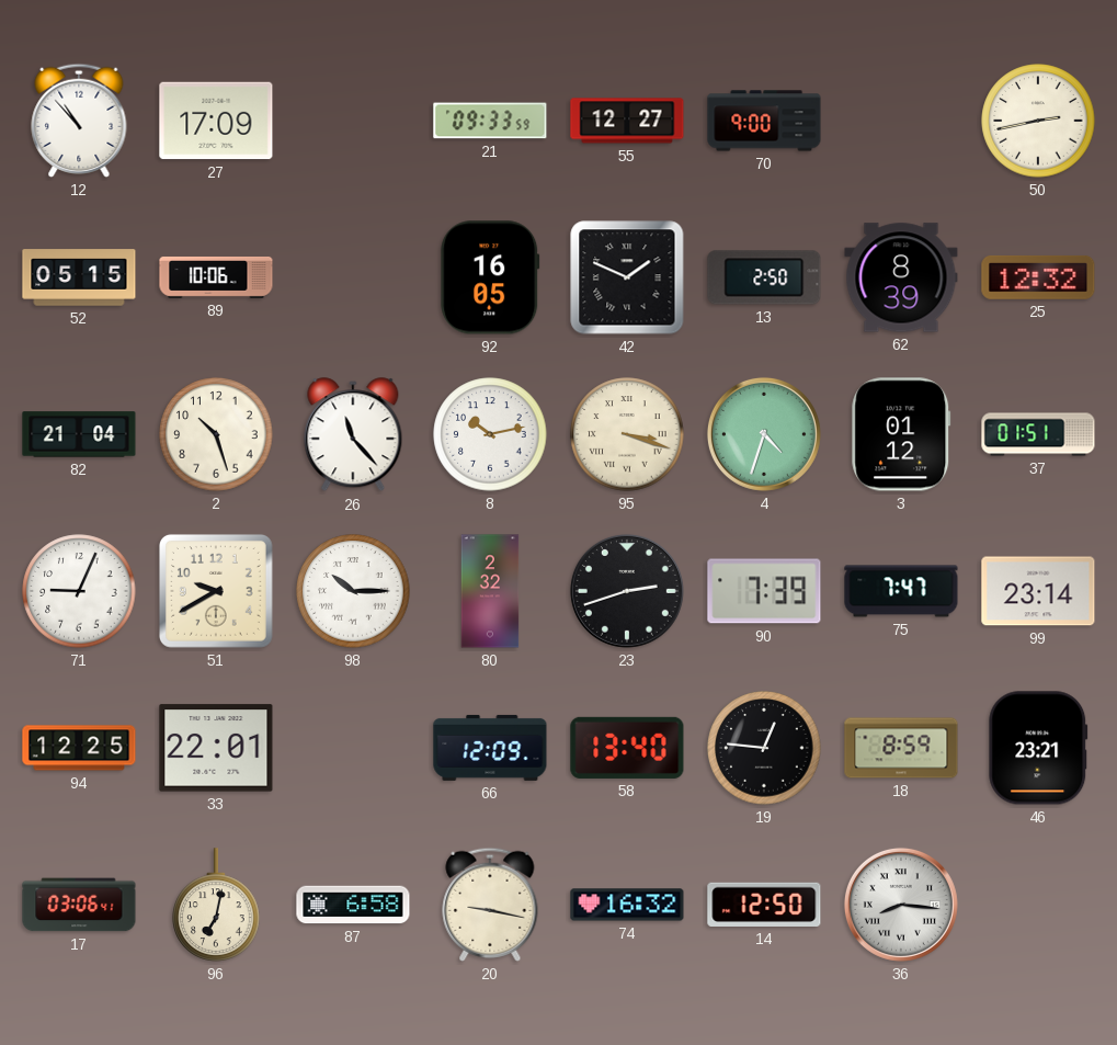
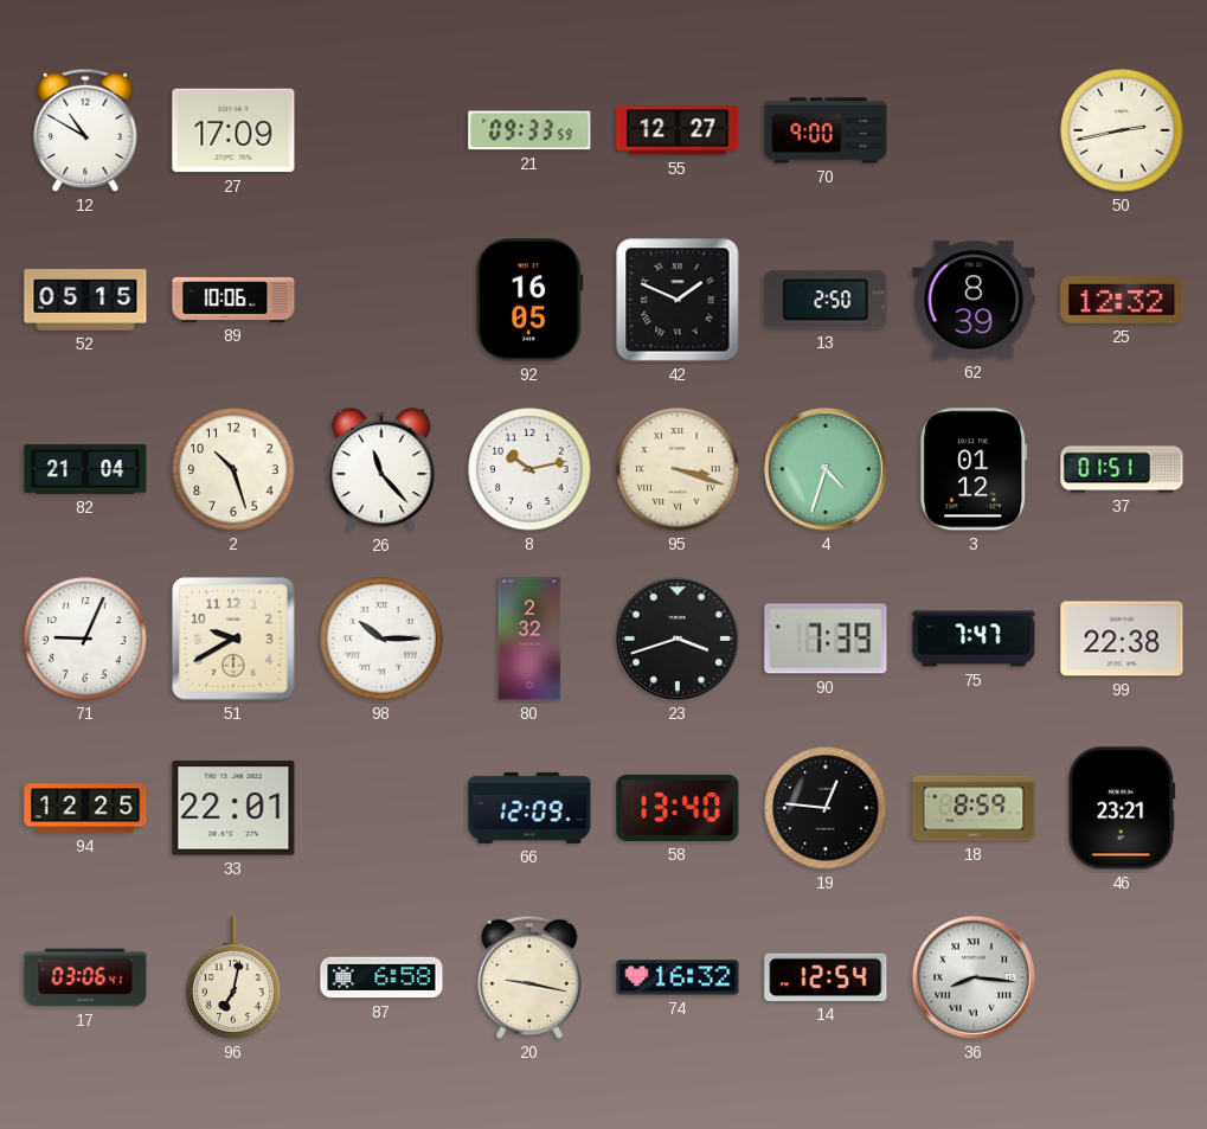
12: 10:53 -> 10:50 (85, 130)
23: 2:42 -> 3:42 (678, 639)
99: 23:14 -> 22:38 (1122, 639)
14: 12:50 -> 12:54 (826, 977)
